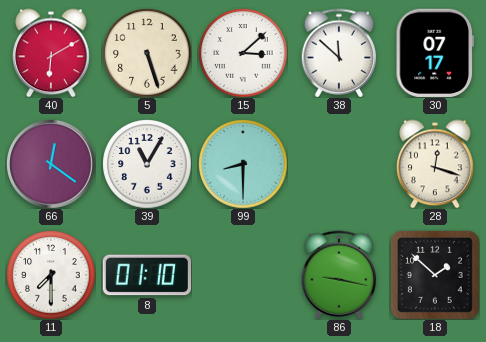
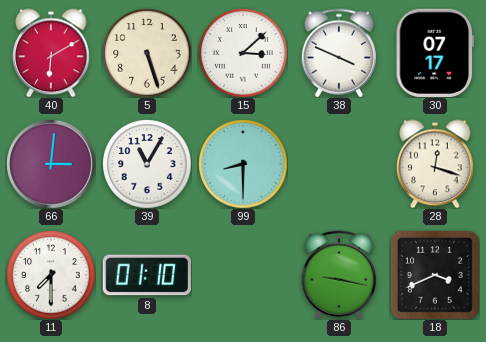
38: 11:52 -> 3:49 (339, 53)
66: 12:21 -> 3:01 (51, 164)
18: 1:52 -> 3:41 (435, 275)
